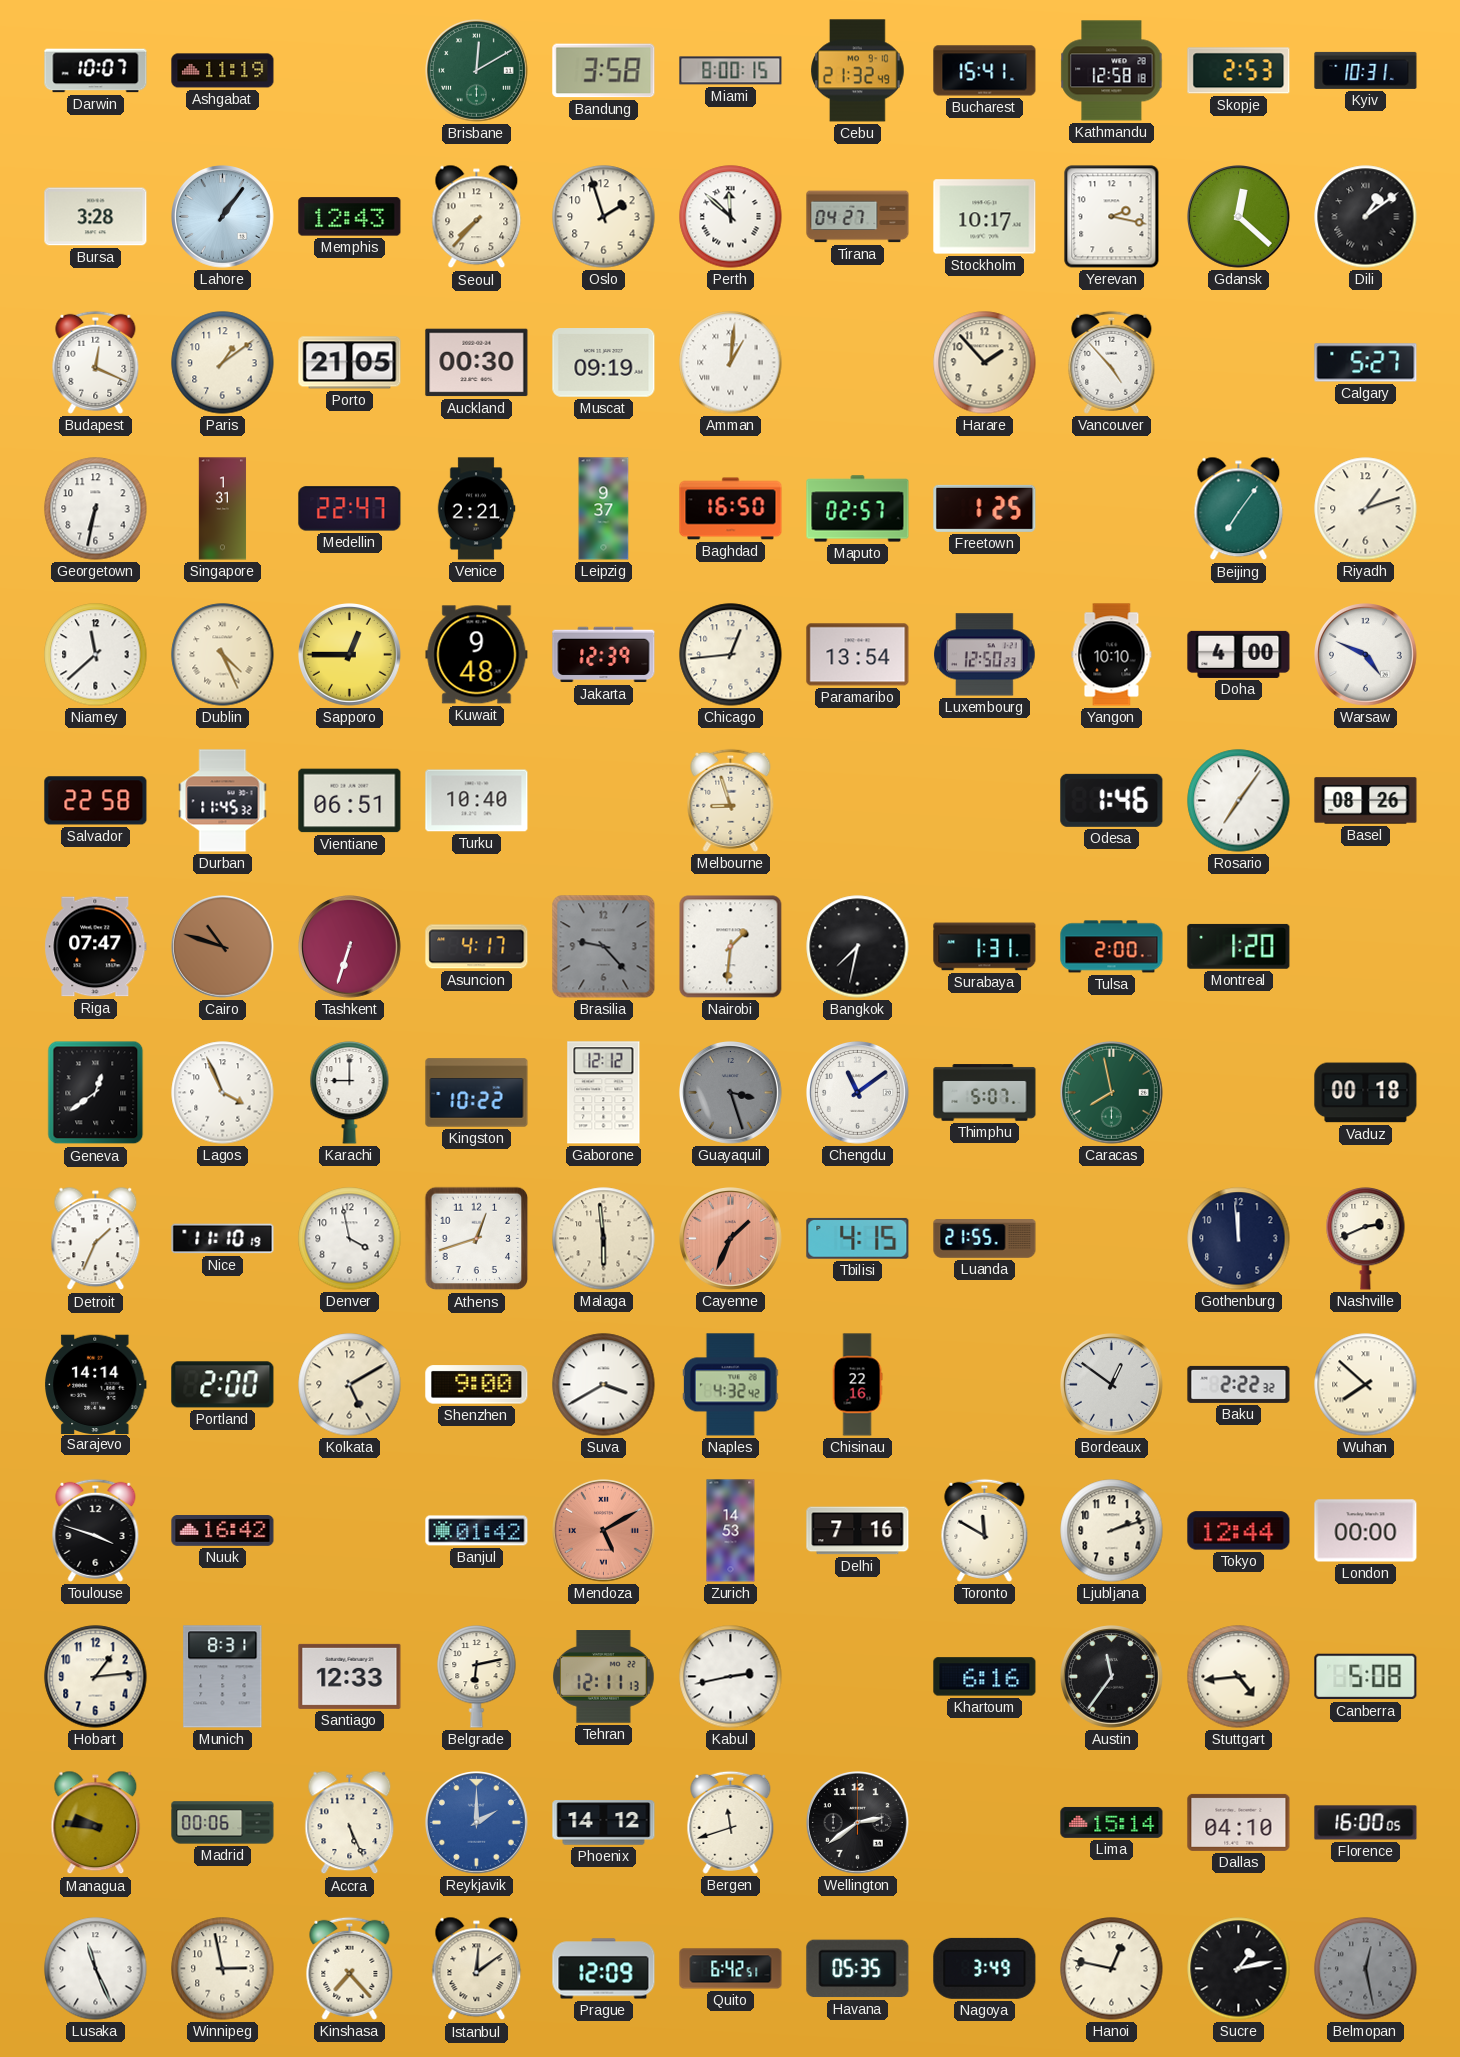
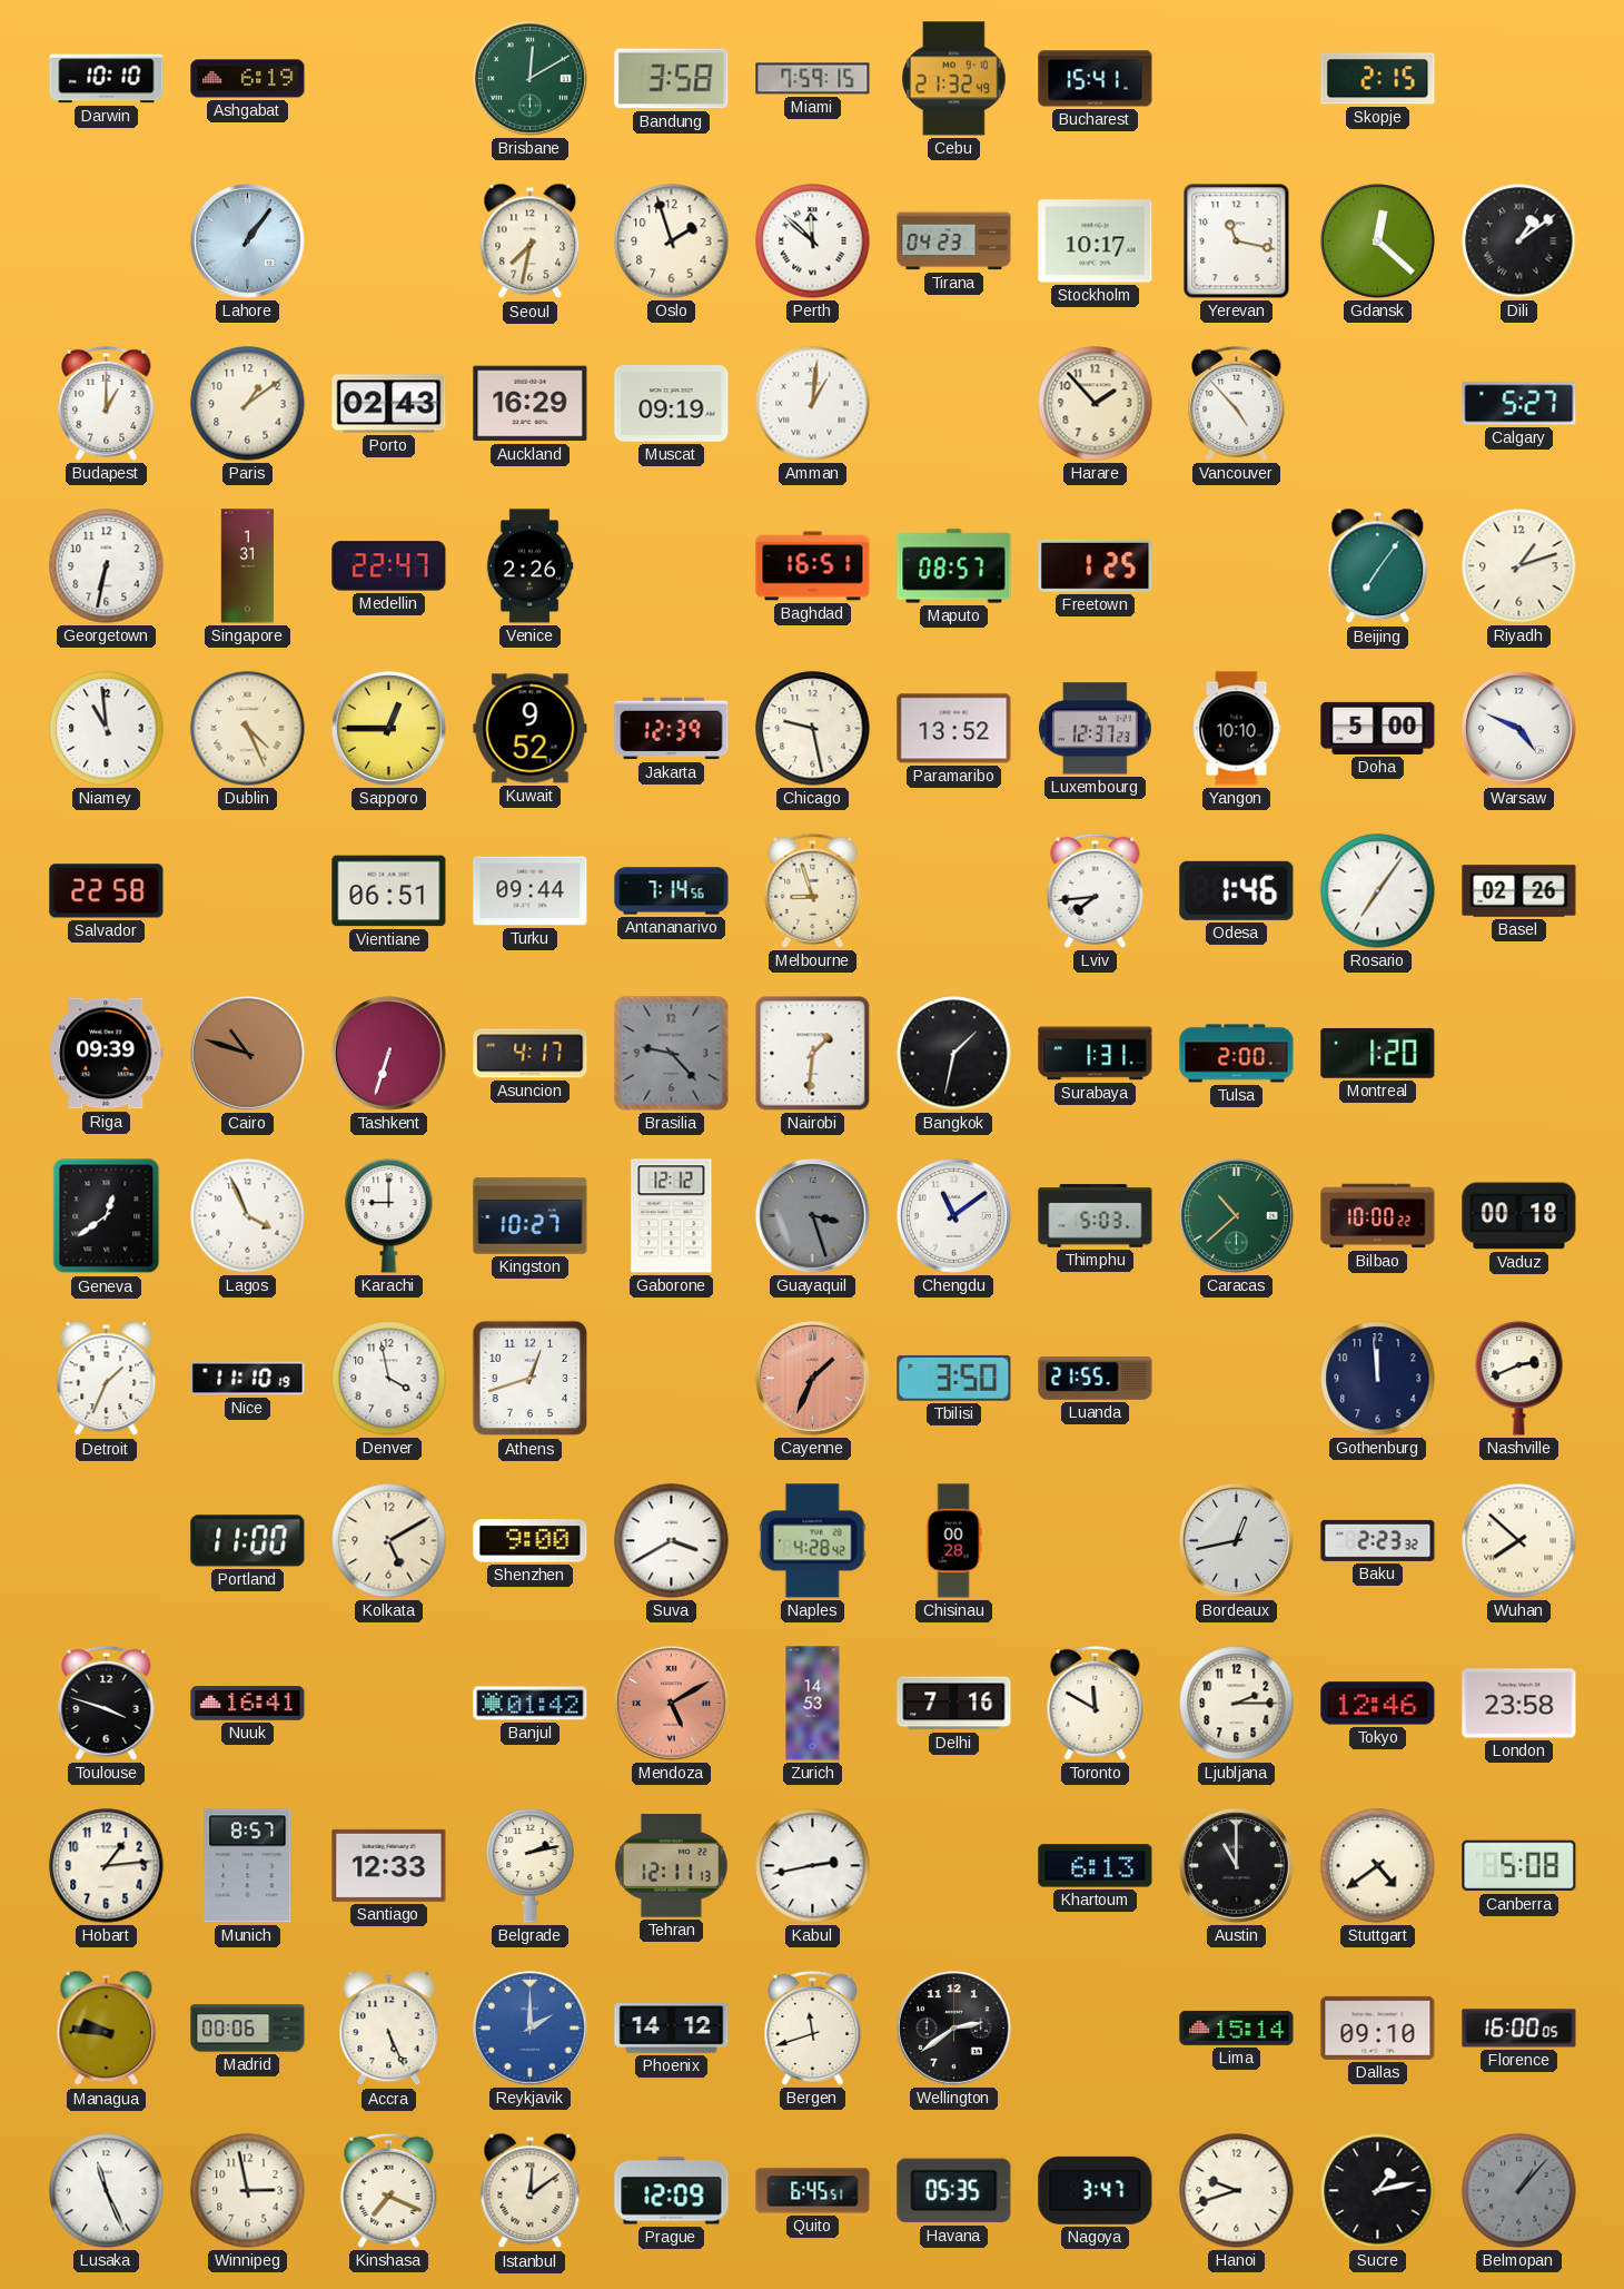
Darwin: 10:07 -> 10:10 (107, 79)
Ashgabat: 11:19 -> 6:19 (248, 79)
Miami: 8:00 -> 7:59 (813, 79)
Kathmandu: 12:58 -> none (1112, 71)
Skopje: 2:53 -> 2:15 (1378, 79)
Kyiv: 10:31 -> none (1366, 70)
Bursa: 3:28 -> none (96, 217)
Memphis: 12:43 -> none (350, 217)
Seoul: 7:37 -> 7:32 (531, 241)
Tirana: 04:27 -> 04:23 (954, 241)
Yerevan: 2:17 -> 11:17 (1237, 241)
Budapest: 12:19 -> 1:00 (107, 403)
Porto: 21:05 -> 02:43 (389, 404)
Auckland: 00:30 -> 16:29 (531, 404)
Venice: 2:21 -> 2:26 (529, 566)
Leipzig: 9:37 -> none (604, 509)
Baghdad: 16:50 -> 16:51 (813, 566)
Maputo: 02:57 -> 08:57 (954, 566)
Niamey: 11:38 -> 10:59 (107, 729)
Kuwait: 9:48 -> 9:52 (531, 729)
Chicago: 12:44 -> 9:28 (813, 729)
Paramaribo: 13:54 -> 13:52 (954, 729)
Luxembourg: 12:50 -> 12:37 (1096, 729)
Doha: 4:00 -> 5:00 (1378, 728)
Durban: 11:45 -> none (223, 801)
Turku: 10:40 -> 09:44 (531, 891)
Antananarivo: none -> 7:14 (672, 891)
Lviv: none -> 7:44 (1096, 890)
Basel: 08:26 -> 02:26 (1519, 891)
Riga: 07:47 -> 09:39 (107, 1054)
Bangkok: 7:32 -> 1:32 (954, 1054)
Kingston: 10:22 -> 10:27 (531, 1216)
Thimphu: 5:07 -> 5:03 (1096, 1216)
Caracas: 7:58 -> 10:38 (1237, 1216)
Bilbao: none -> 10:00 (1378, 1216)
Malaga: 5:59 -> none (604, 1239)
Tbilisi: 4:15 -> 3:50 (954, 1378)
Sarajevo: 14:14 -> none (96, 1384)
Portland: 2:00 -> 11:00 (248, 1541)
Naples: 4:32 -> 4:28 (812, 1541)
Chisinau: 22:16 -> 00:28 (953, 1541)
Bordeaux: 12:51 -> 12:43 (1237, 1541)
Baku: 2:22 -> 2:23 (1378, 1540)
Nuuk: 16:42 -> 16:41 (248, 1704)
Ljubljana: 2:12 -> 2:15 (1237, 1704)
Tokyo: 12:44 -> 12:46 (1378, 1704)
London: 00:00 -> 23:58 (1519, 1704)
Munich: 8:31 -> 8:57 (248, 1866)
Belgrade: 6:13 -> 2:13 (531, 1866)
Khartoum: 6:16 -> 6:13 (1096, 1866)
Austin: 11:36 -> 11:00 (1237, 1866)
Stuttgart: 4:44 -> 4:39 (1378, 1866)
Dallas: 04:10 -> 09:10 (1378, 2027)
Kinshasa: 7:23 -> 7:19 (389, 2190)
Quito: 6:42 -> 6:45 (813, 2191)
Nagoya: 3:49 -> 3:47 (1096, 2190)
Hanoi: 12:47 -> 9:42 (1237, 2191)
Belmopan: 12:28 -> 1:07 (1519, 2191)
